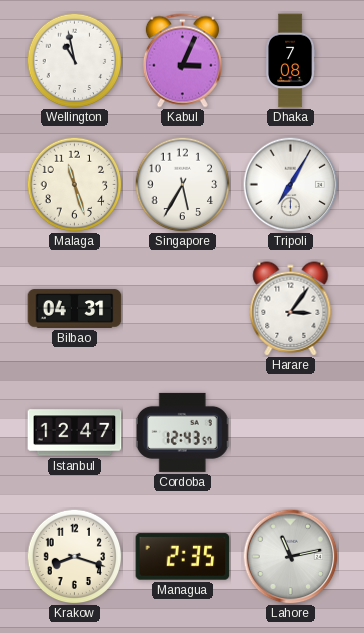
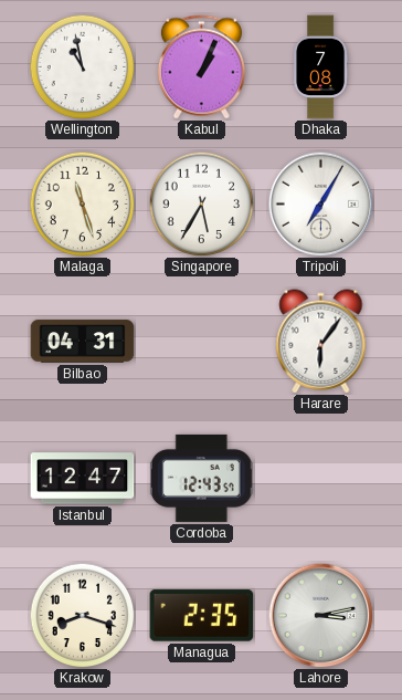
Kabul: 3:04 -> 1:04 (201, 67)
Harare: 3:06 -> 6:06 (321, 342)
Lahore: 11:13 -> 3:13 (320, 615)
